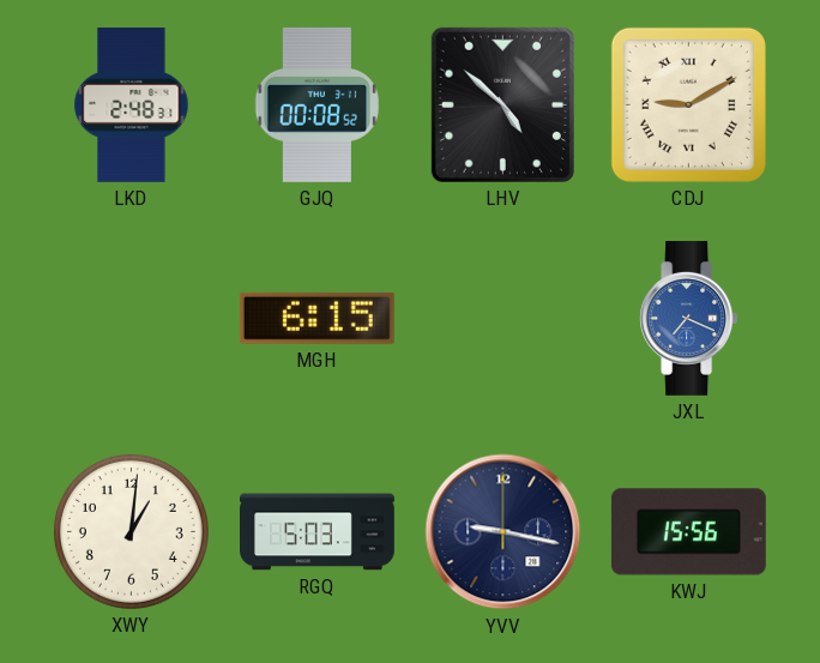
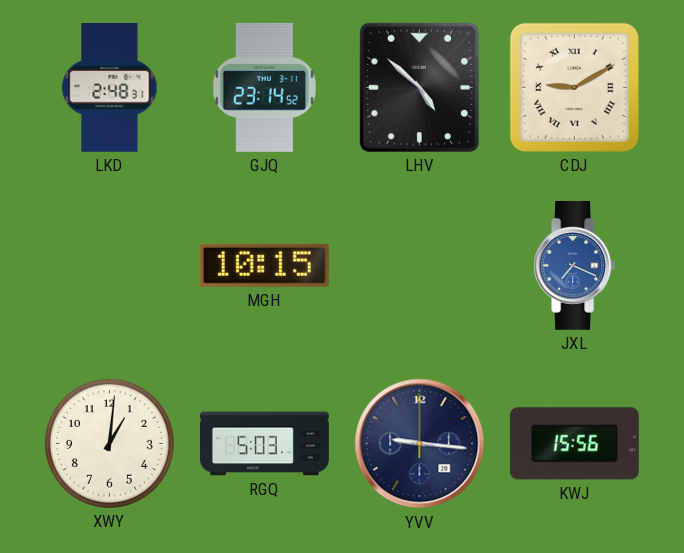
GJQ: 00:08 -> 23:14 (264, 87)
MGH: 6:15 -> 10:15 (264, 265)
YVV: 9:17 -> 9:16 (420, 444)
